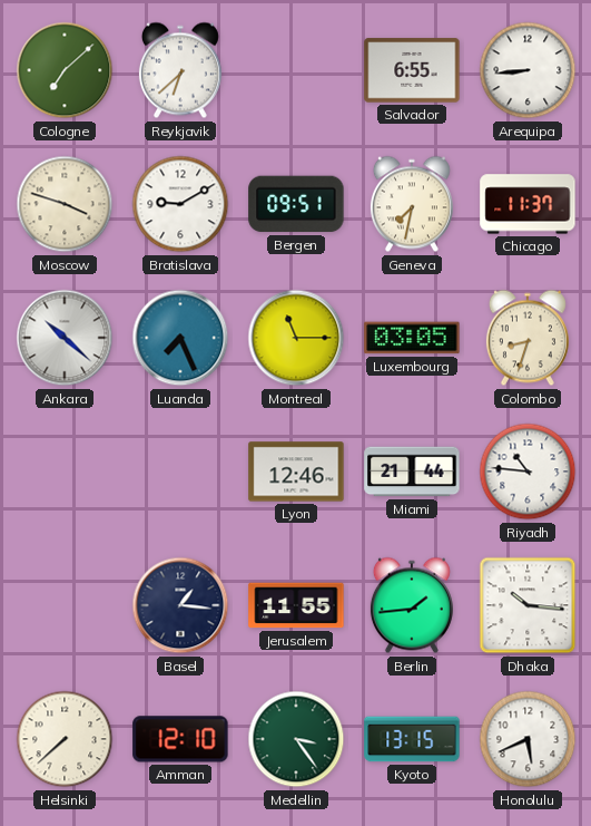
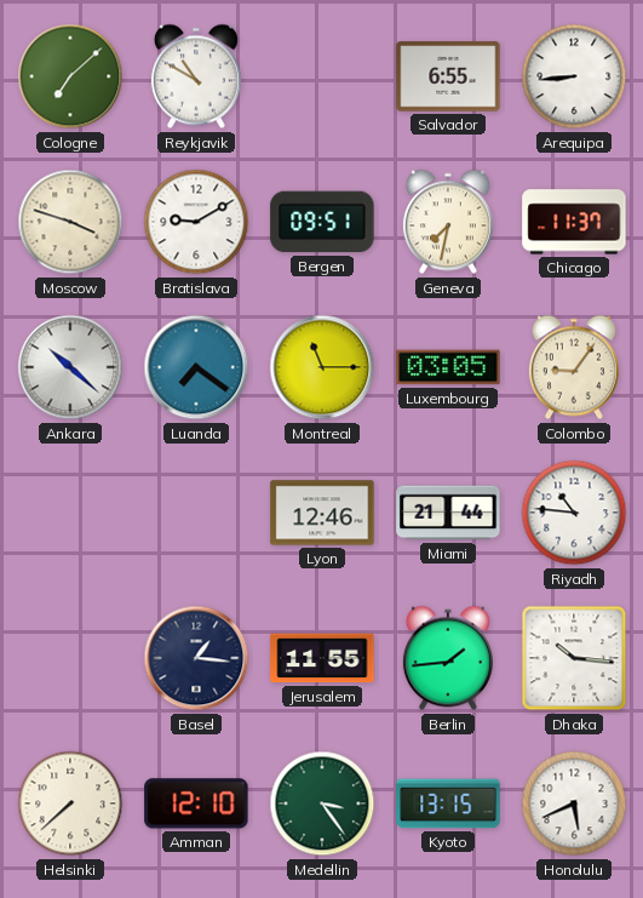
Reykjavik: 6:38 -> 10:50 (196, 76)
Luanda: 7:26 -> 7:21 (196, 367)
Colombo: 8:33 -> 9:06 (574, 367)
